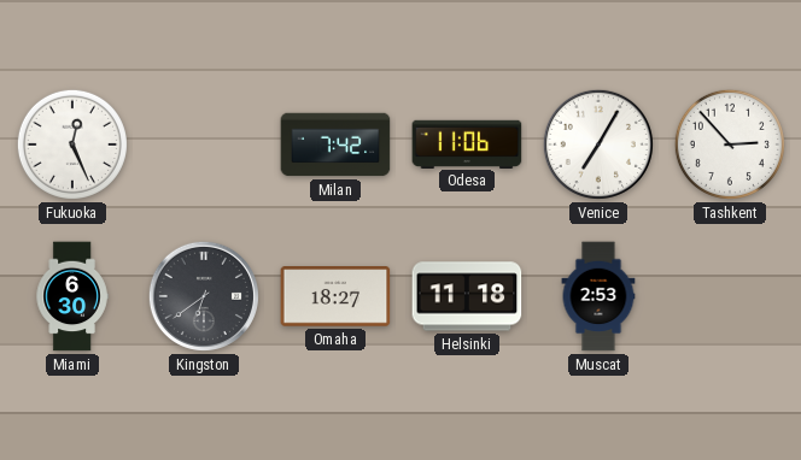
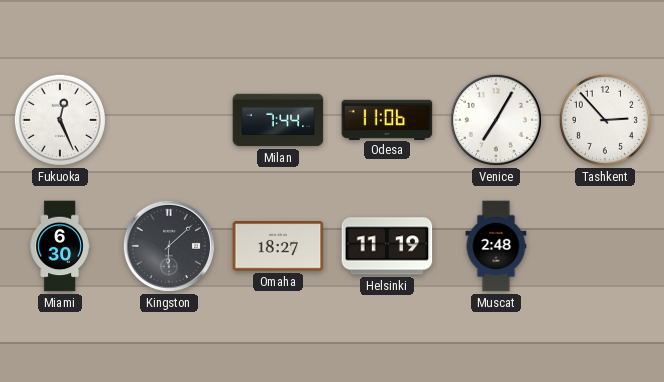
Milan: 7:42 -> 7:44 (278, 120)
Kingston: 6:39 -> 6:08 (169, 246)
Helsinki: 11:18 -> 11:19 (387, 246)
Muscat: 2:53 -> 2:48 (496, 246)
